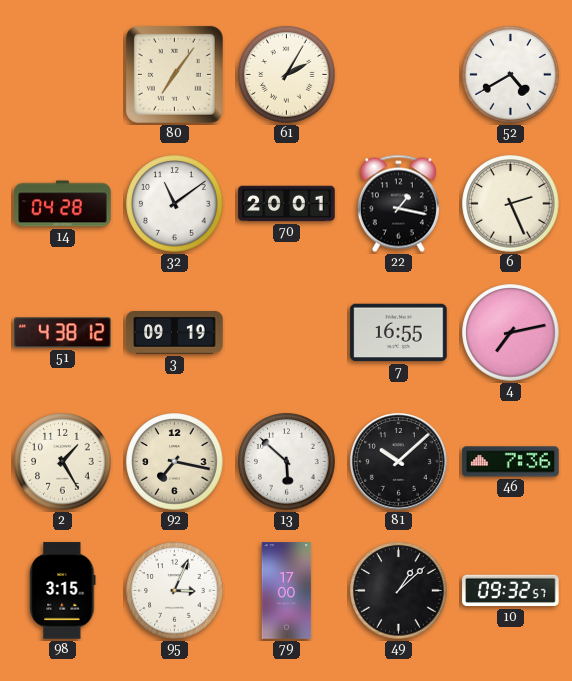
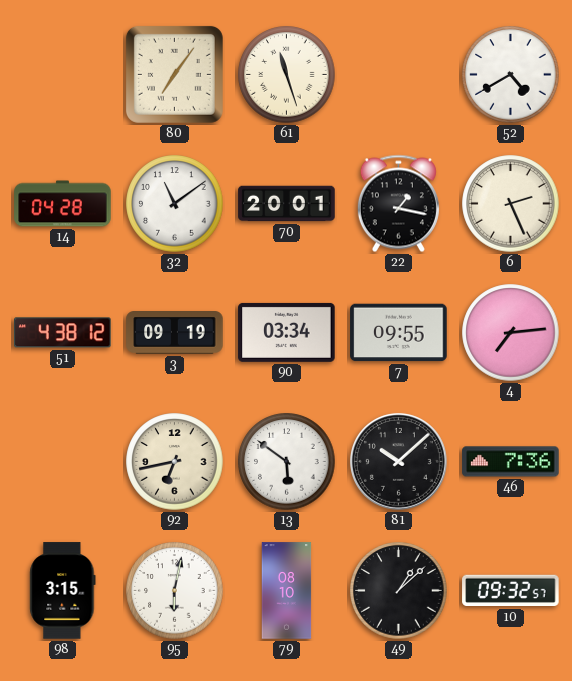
61: 2:05 -> 11:27 (287, 75)
90: none -> 03:34 (287, 332)
7: 16:55 -> 09:55 (399, 333)
4: 7:13 -> 7:14 (511, 333)
2: 1:25 -> none (63, 462)
92: 7:17 -> 6:43 (175, 462)
13: 5:52 -> 5:51 (287, 462)
95: 3:04 -> 6:02 (175, 591)
79: 17:00 -> 08:10 (287, 591)
